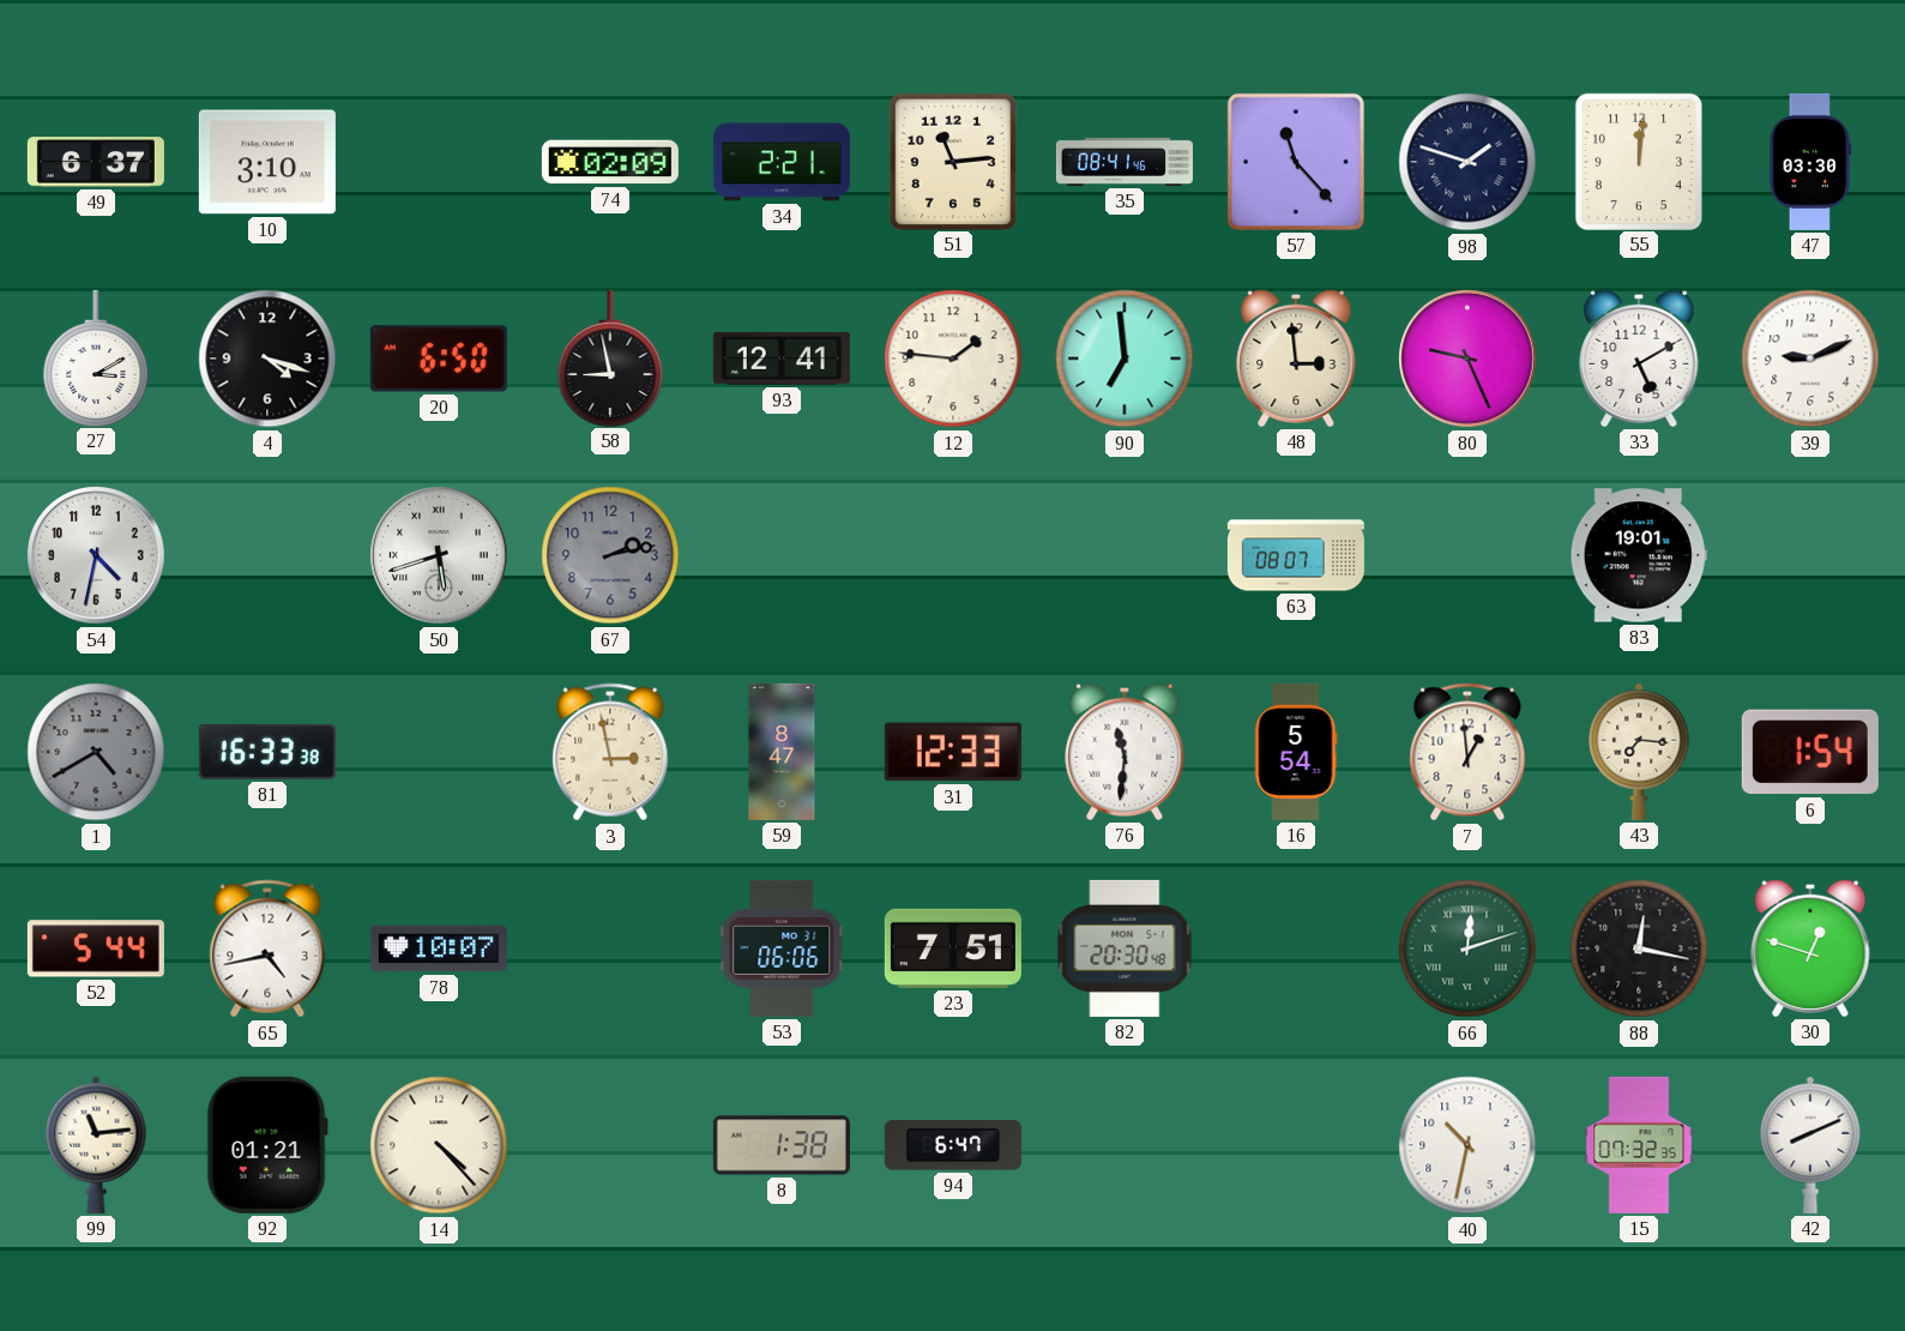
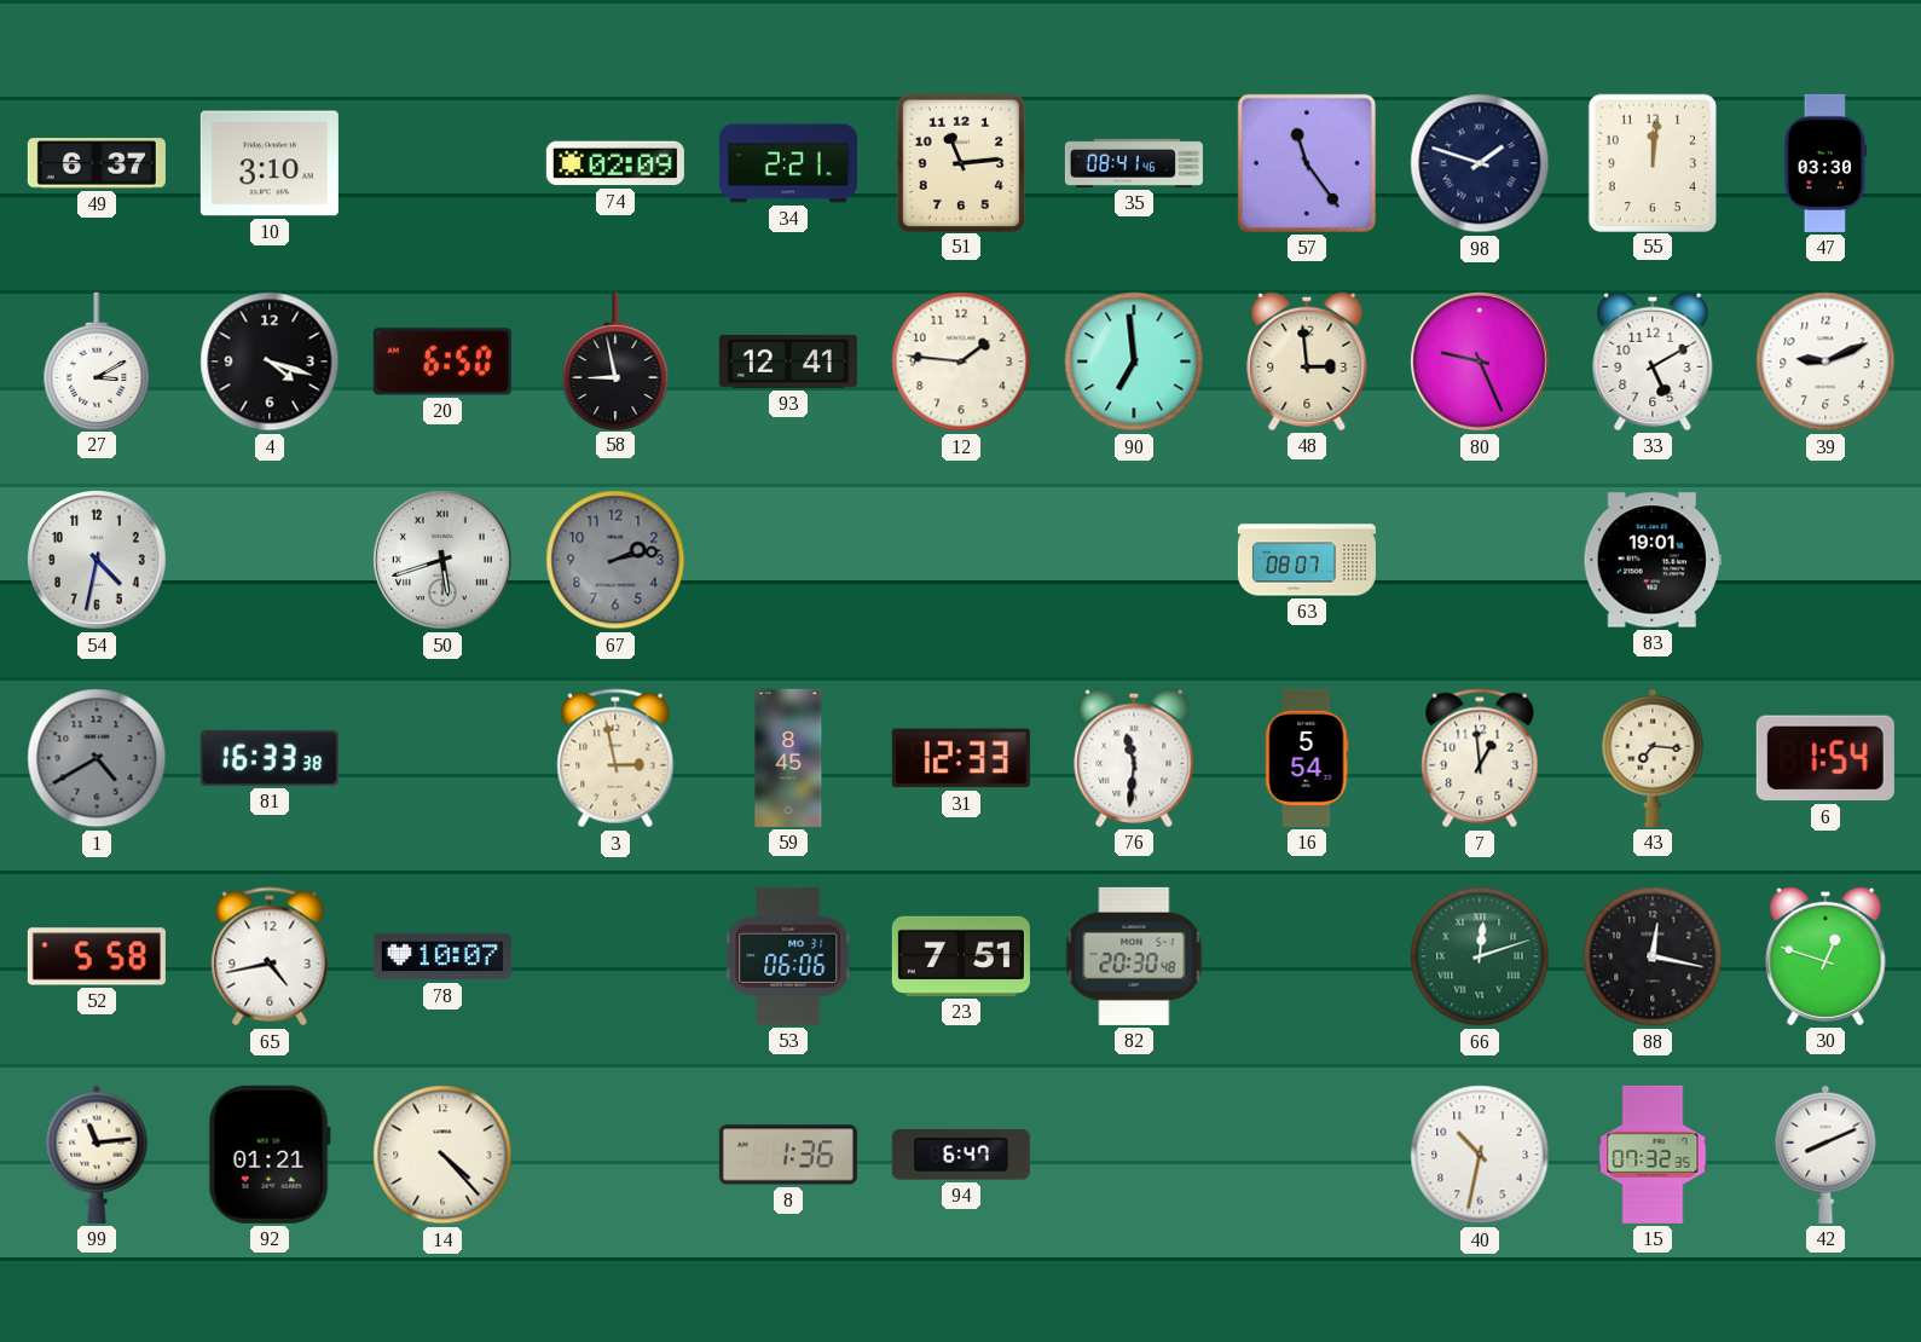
57: 11:23 -> 11:24 (1307, 163)
59: 8:47 -> 8:45 (788, 758)
52: 5:44 -> 5:58 (97, 956)
8: 1:38 -> 1:36 (788, 1155)
